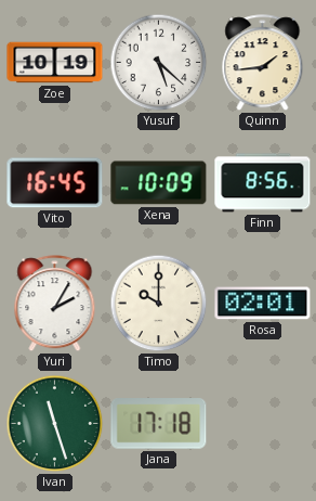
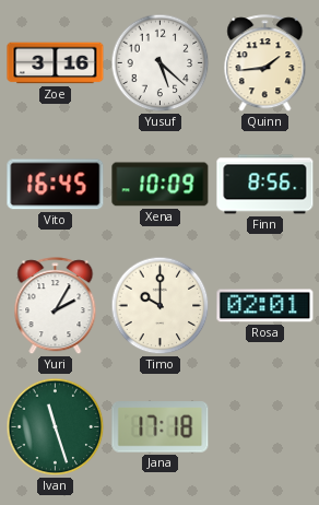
Zoe: 10:19 -> 3:16 (56, 63)
